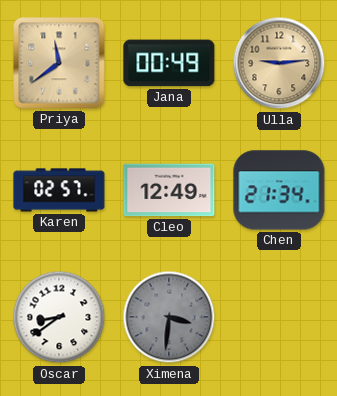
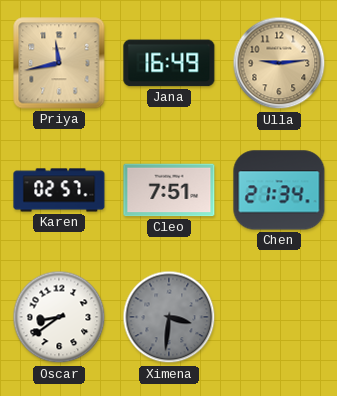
Priya: 11:39 -> 11:43 (59, 63)
Jana: 00:49 -> 16:49 (169, 63)
Cleo: 12:49 -> 7:51 (169, 190)
